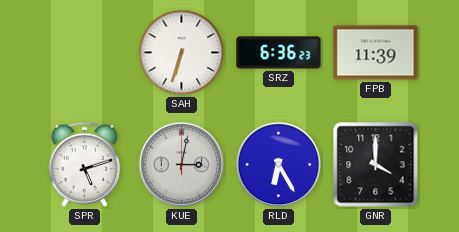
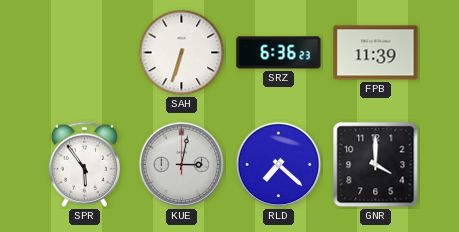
SPR: 5:12 -> 5:54 (84, 164)
RLD: 6:25 -> 7:22 (279, 165)
